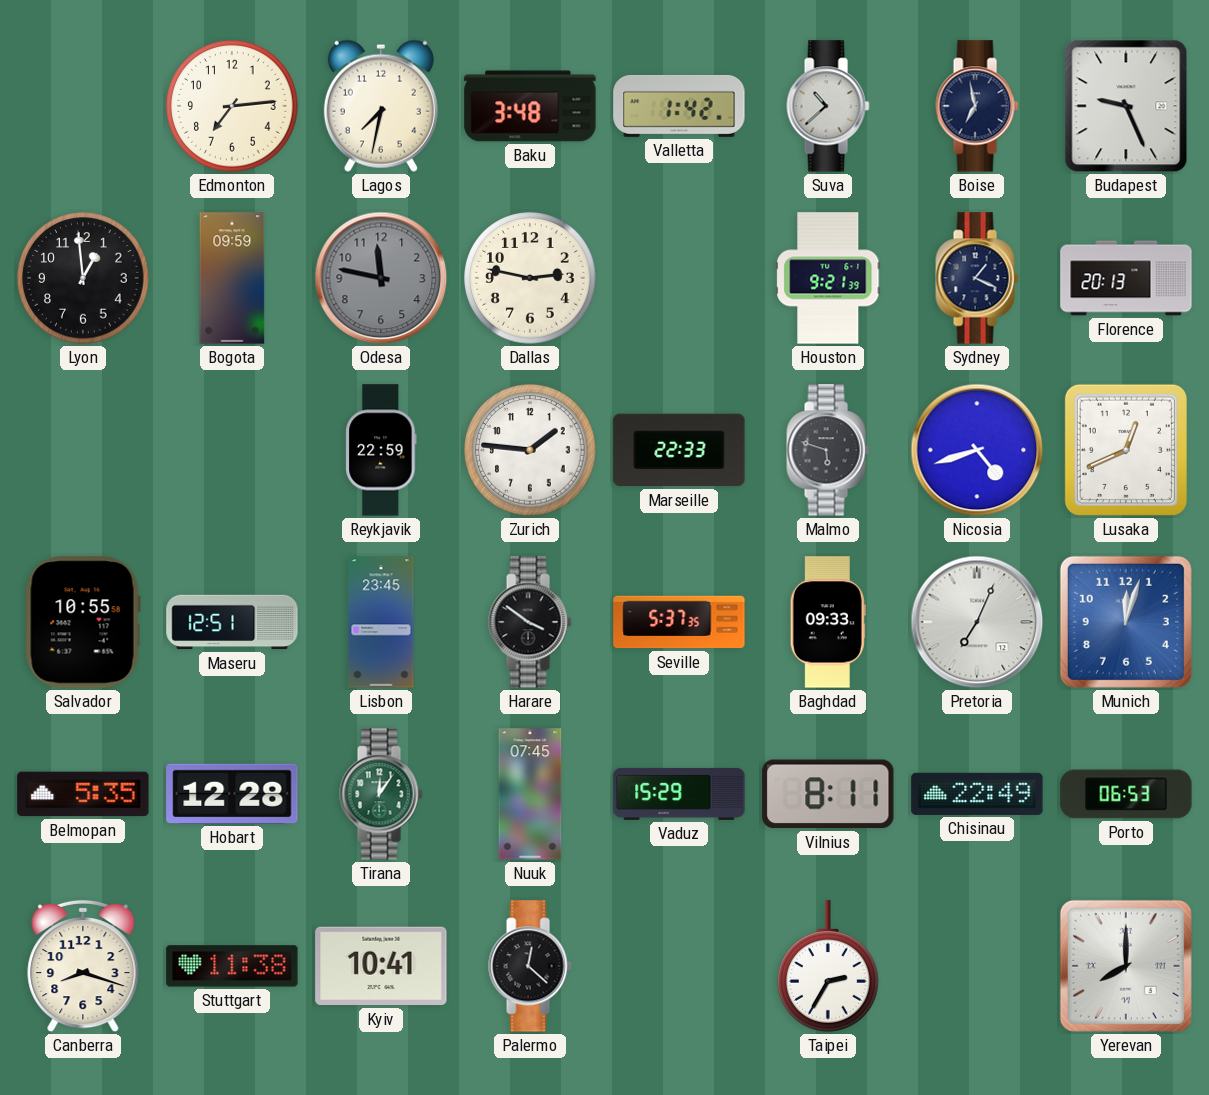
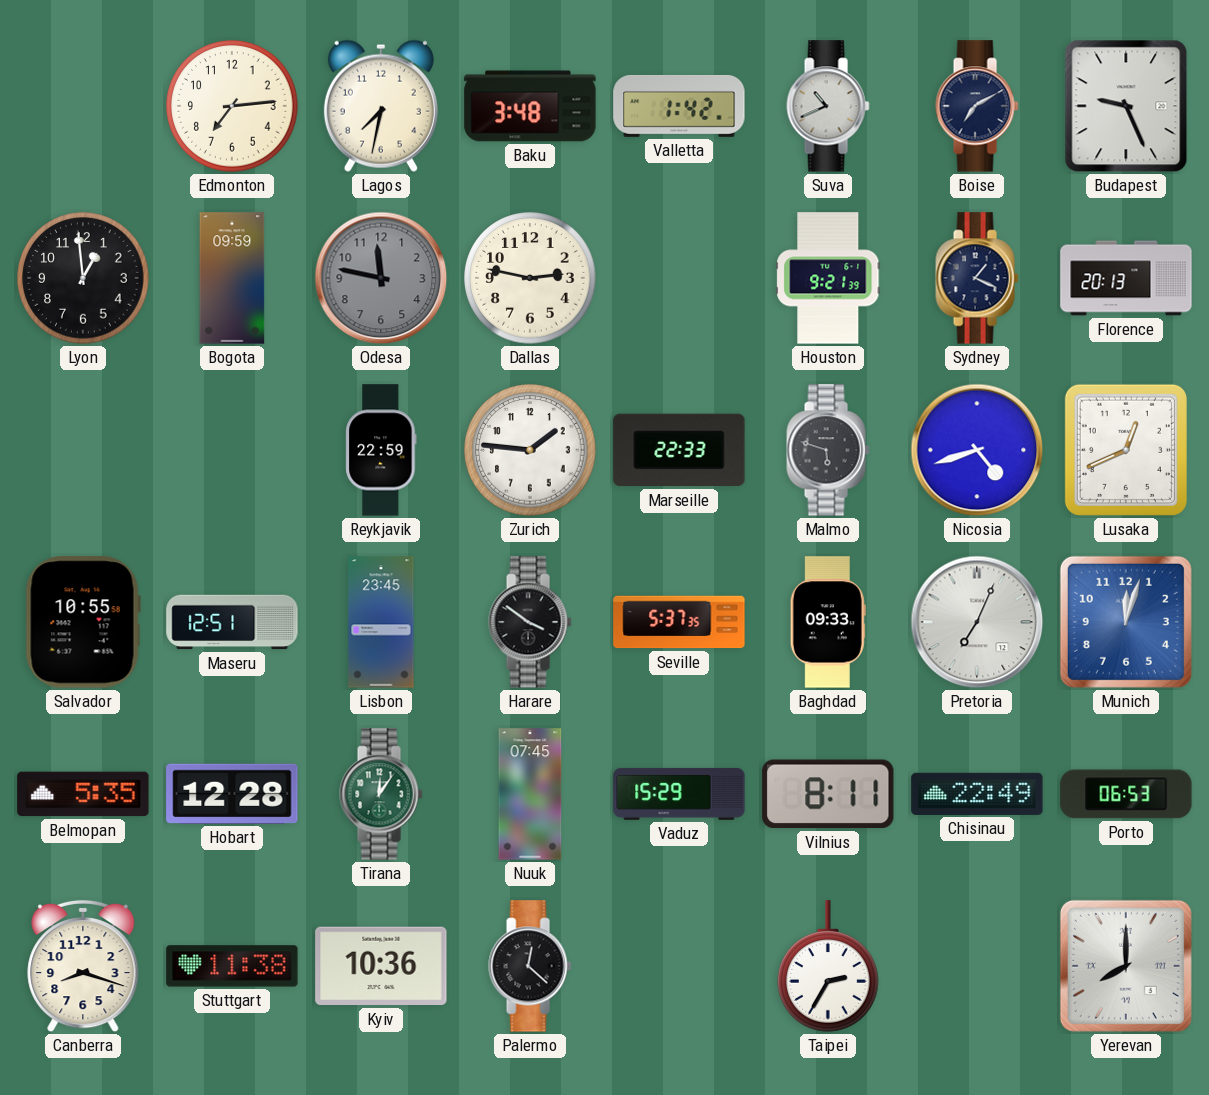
Suva: 10:38 -> 10:41 (828, 106)
Boise: 6:58 -> 7:10 (977, 106)
Kyiv: 10:41 -> 10:36 (381, 966)
